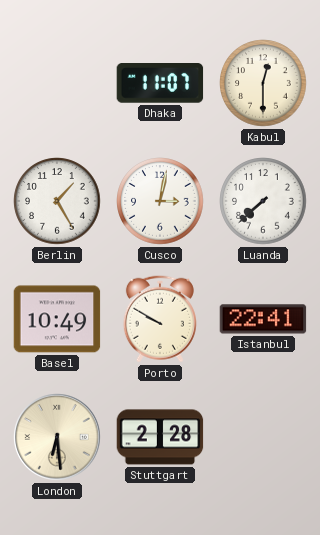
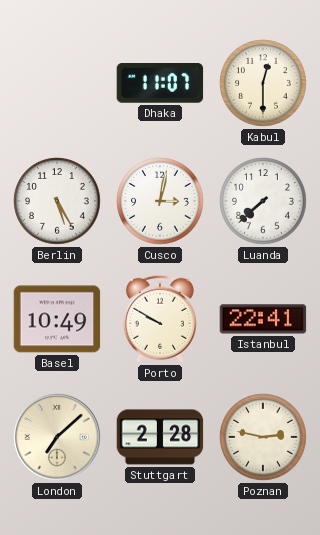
Berlin: 1:25 -> 5:25 (57, 201)
London: 6:29 -> 7:08 (57, 437)
Poznan: none -> 2:47 (263, 437)
